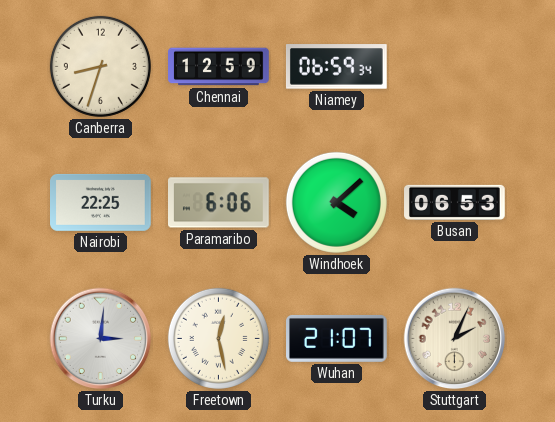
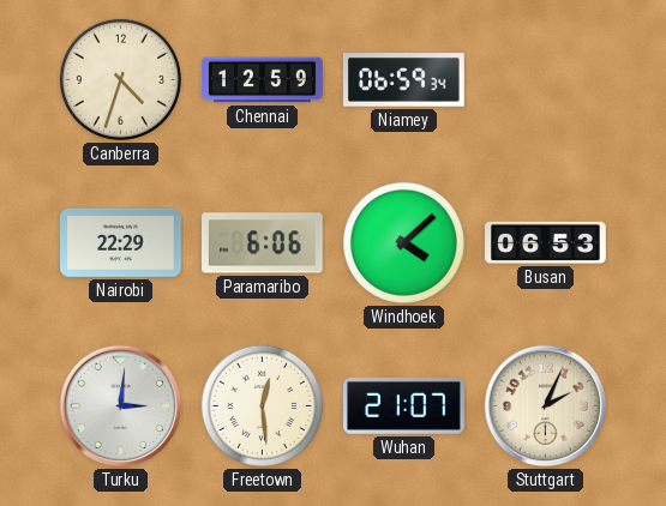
Canberra: 8:33 -> 4:33 (120, 79)
Nairobi: 22:25 -> 22:29 (121, 242)
Freetown: 12:28 -> 12:29 (262, 405)
